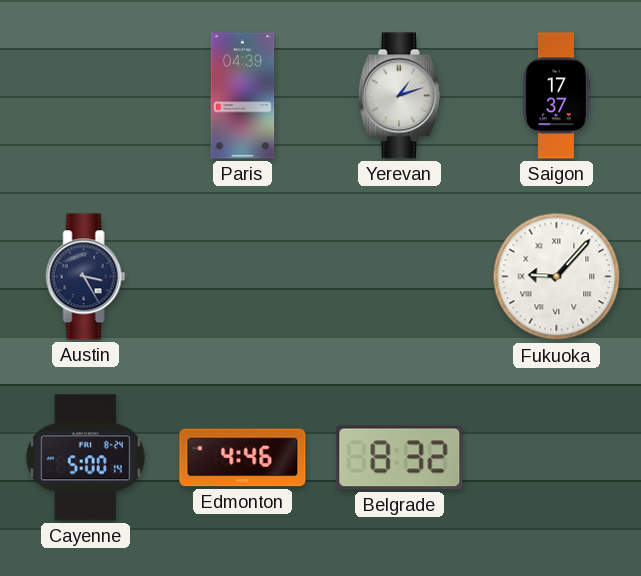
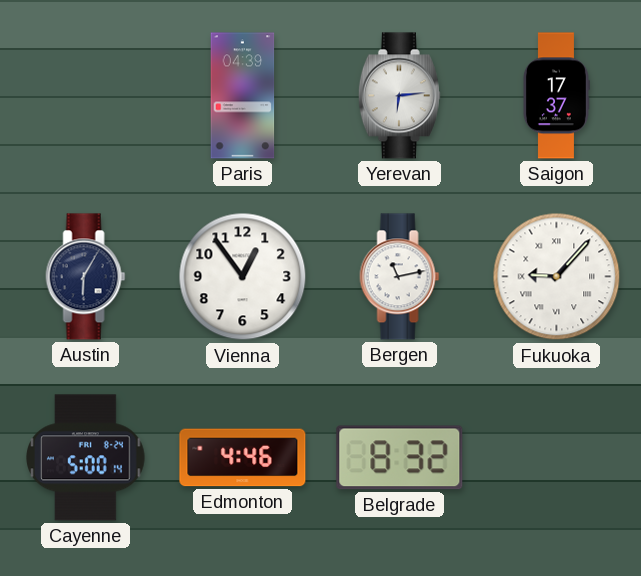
Yerevan: 1:12 -> 6:14 (399, 96)
Austin: 3:25 -> 6:05 (86, 277)
Vienna: none -> 12:54 (243, 277)
Bergen: none -> 11:13 (400, 277)
